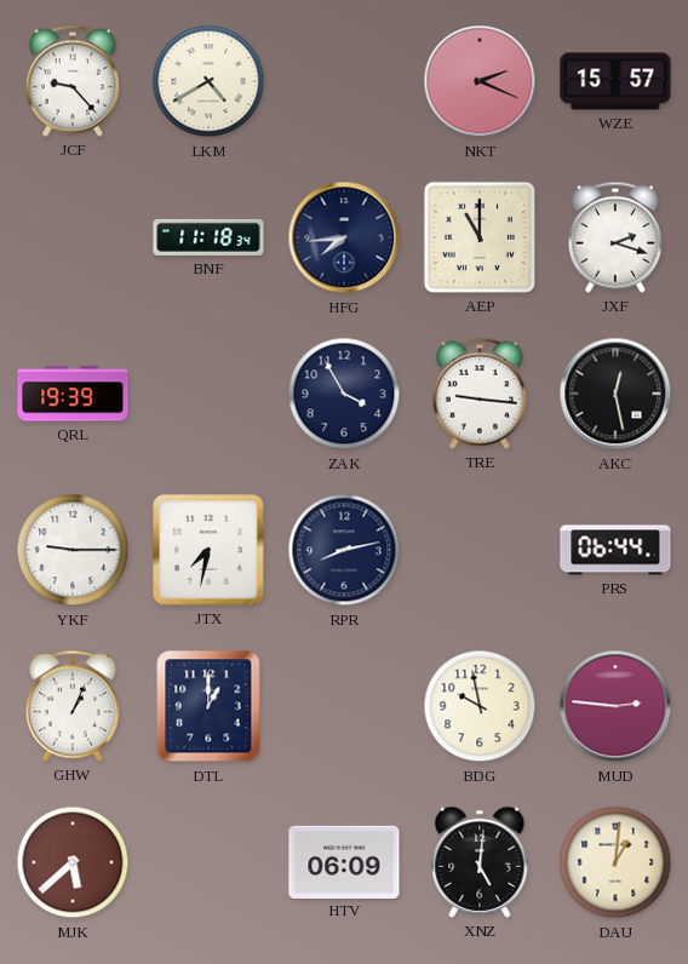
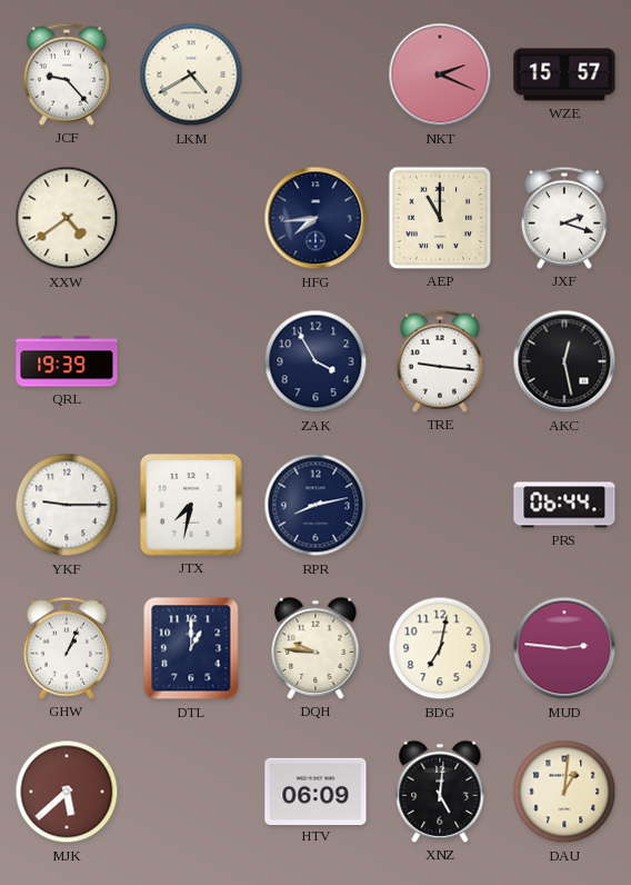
XXW: none -> 4:39 (67, 218)
BNF: 11:18 -> none (208, 237)
DQH: none -> 9:46 (315, 648)
BDG: 9:58 -> 7:02 (440, 648)
